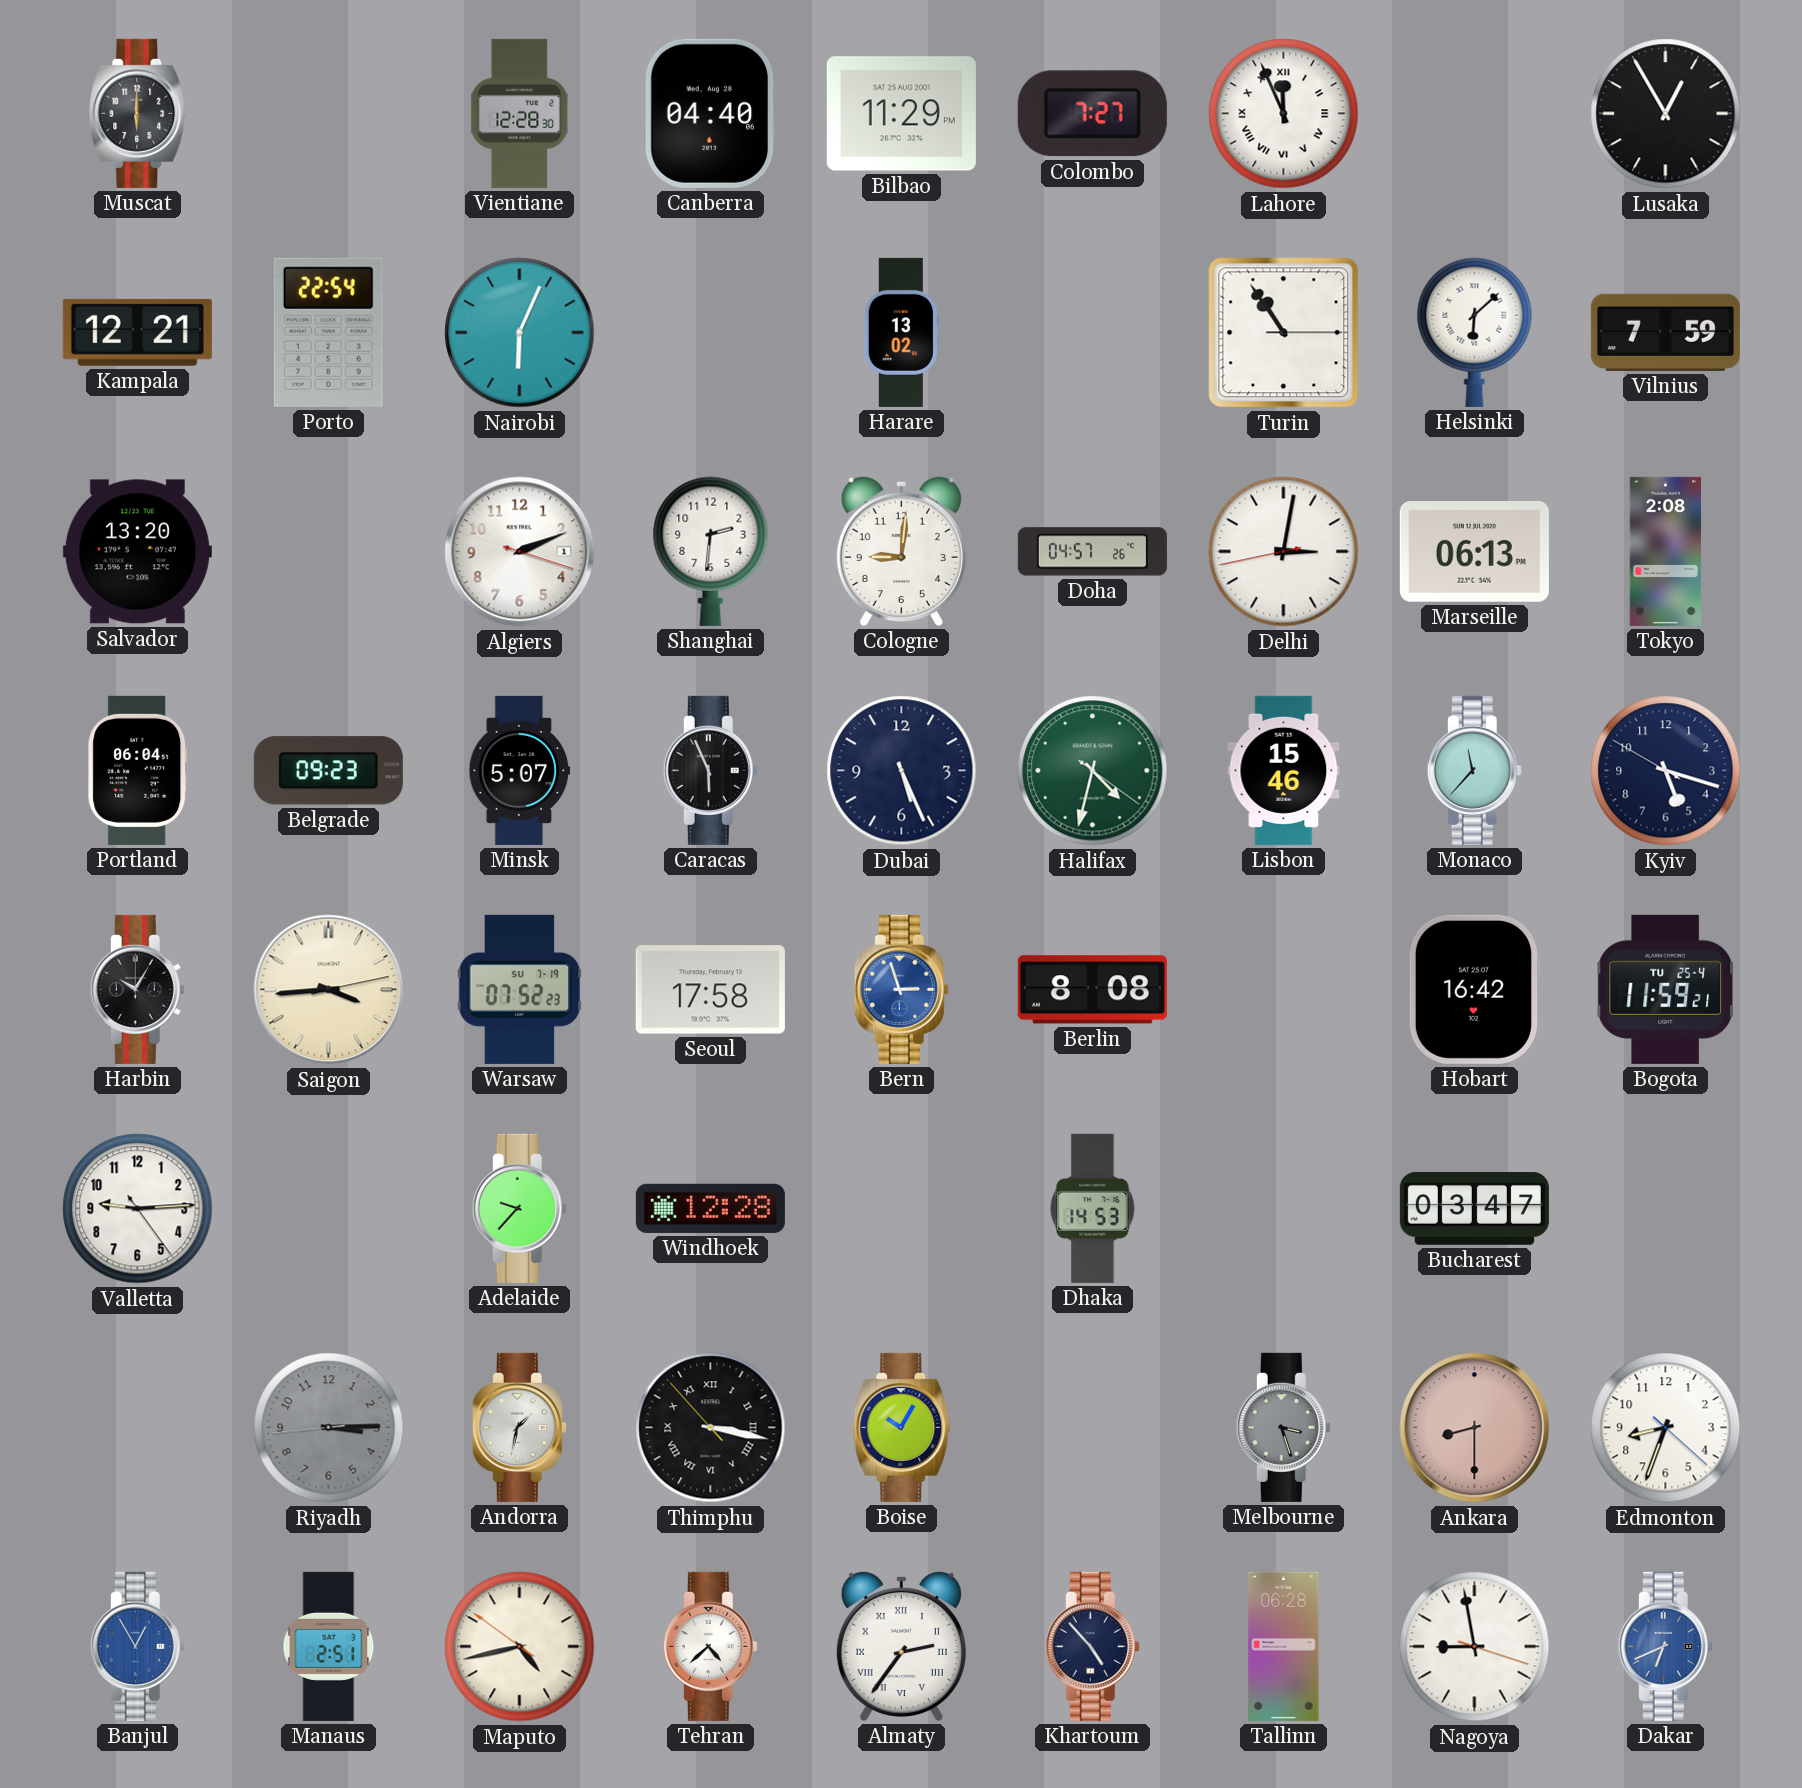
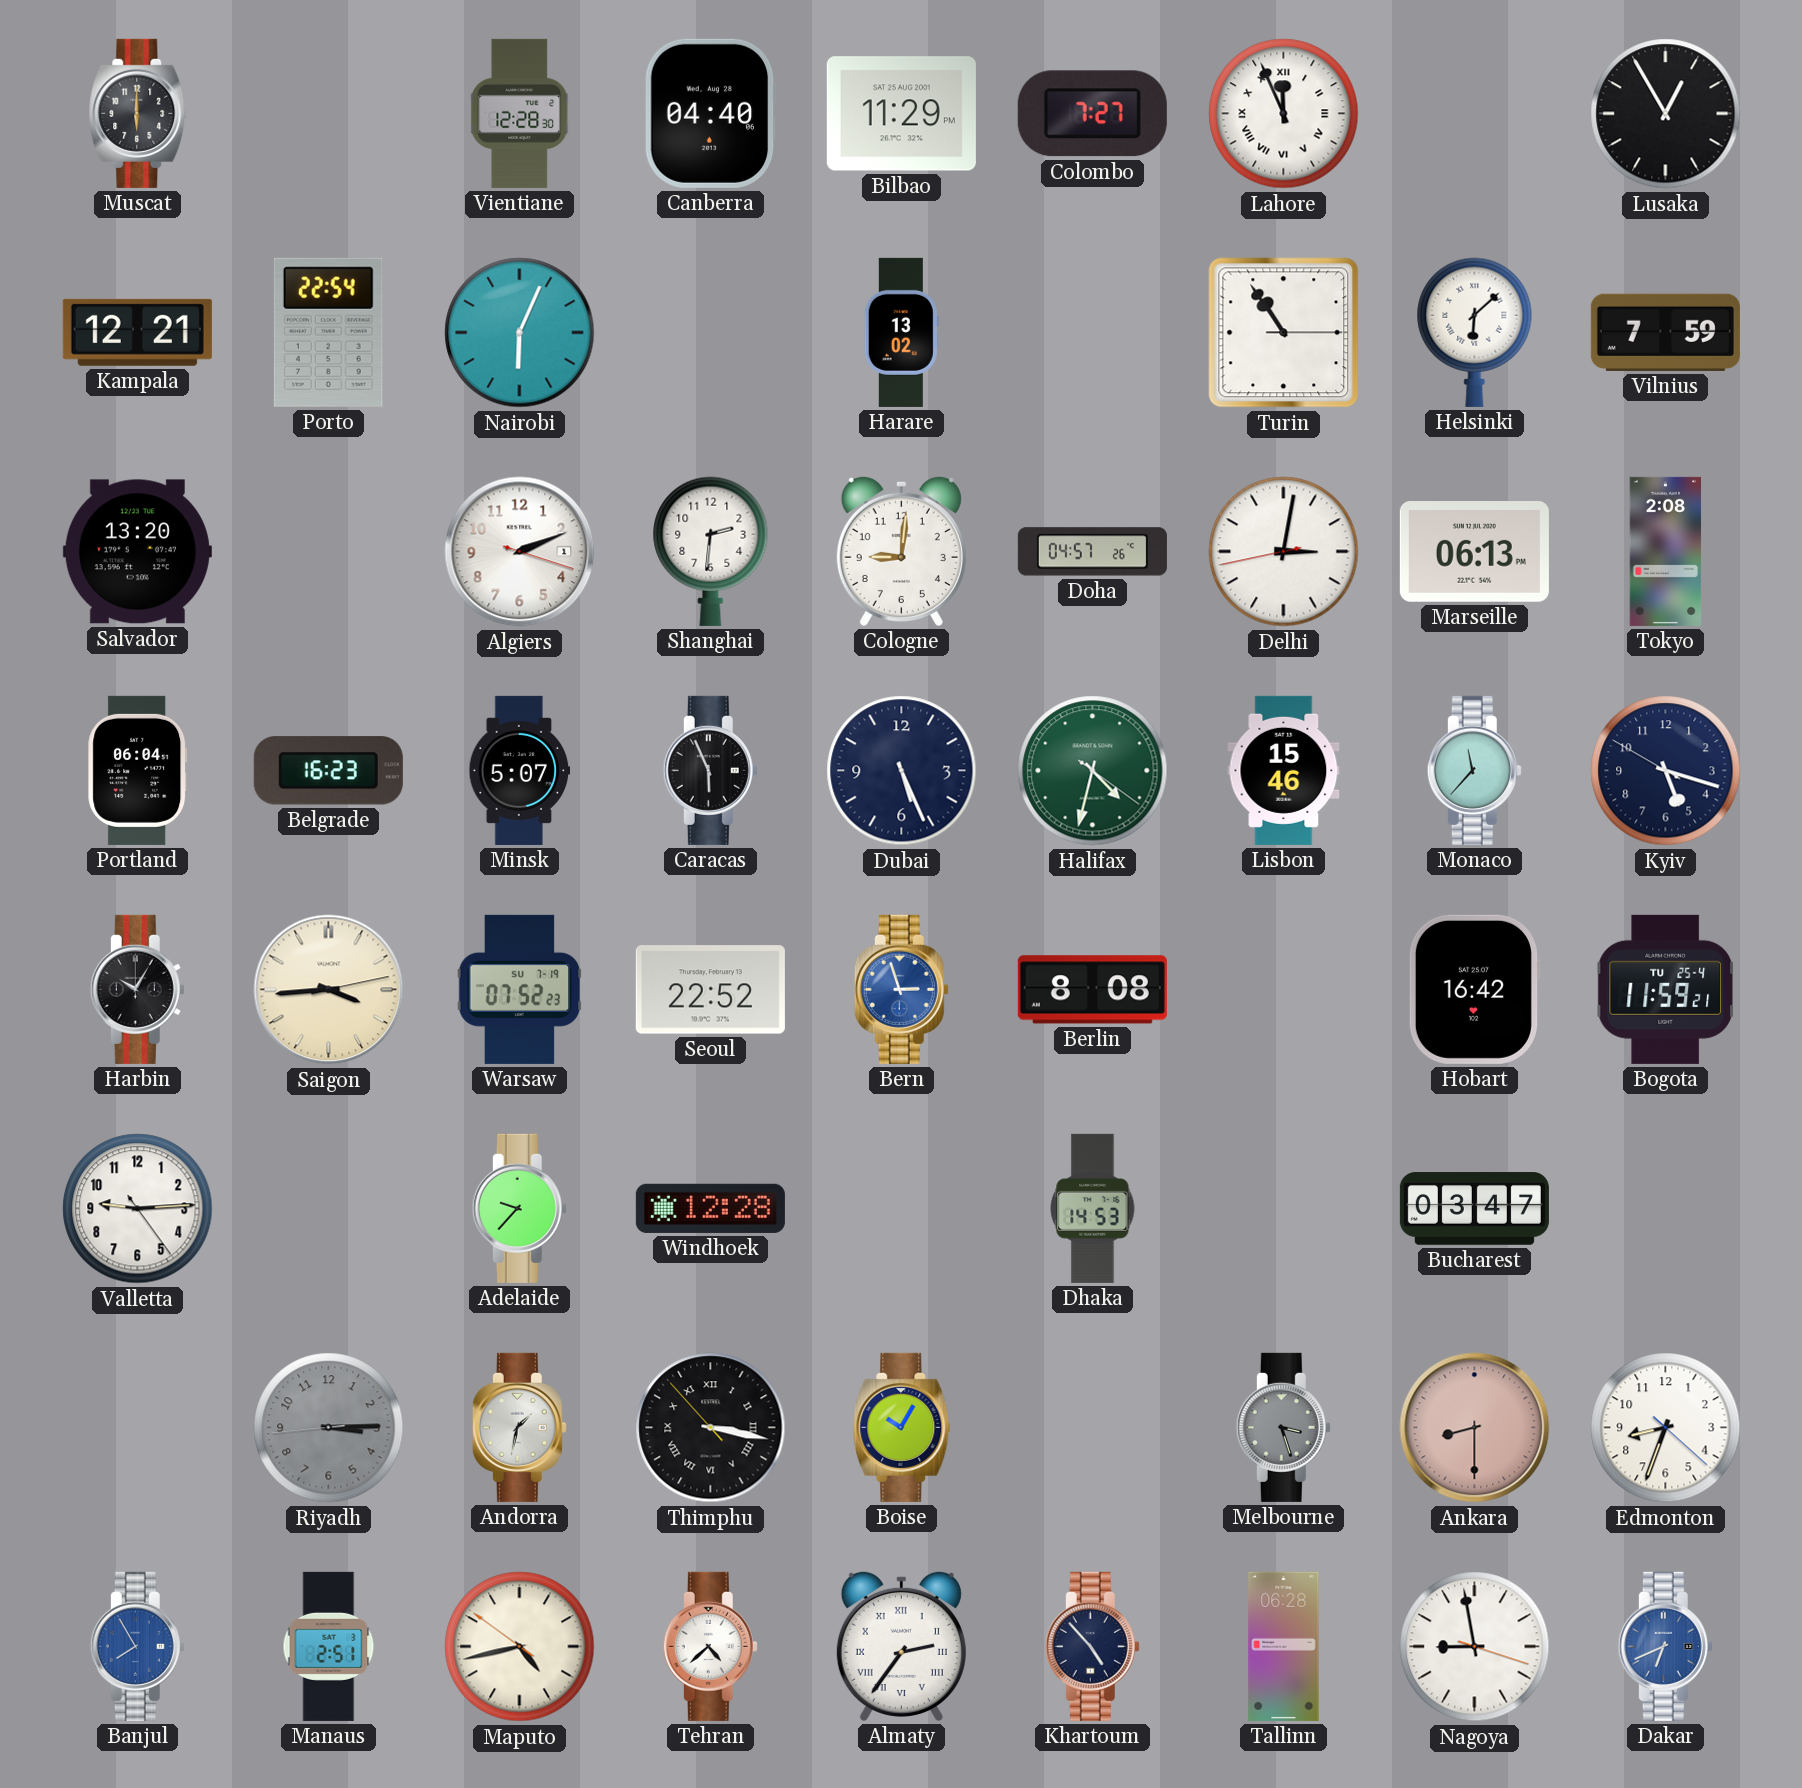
Belgrade: 09:23 -> 16:23 (328, 771)
Seoul: 17:58 -> 22:52 (710, 990)
Banjul: 12:55 -> 7:55 (137, 1646)
